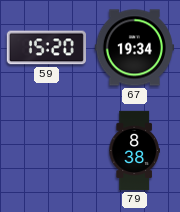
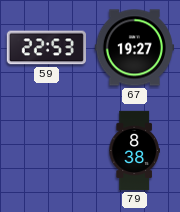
59: 15:20 -> 22:53 (46, 48)
67: 19:34 -> 19:27 (134, 48)
